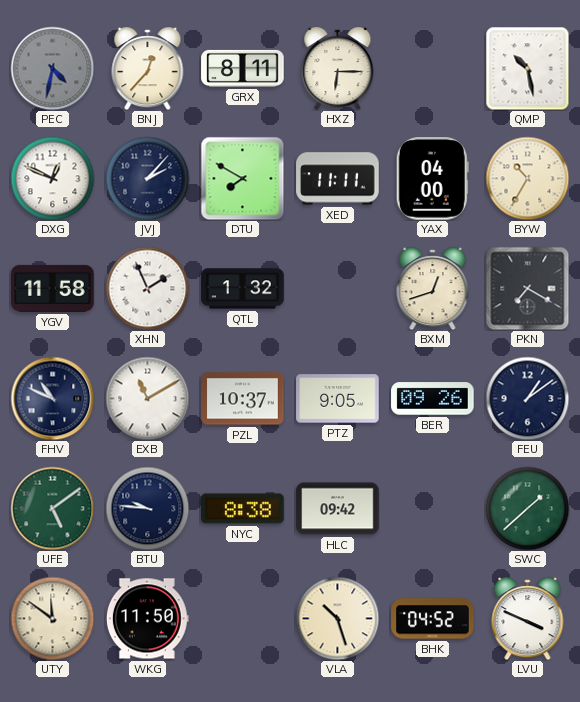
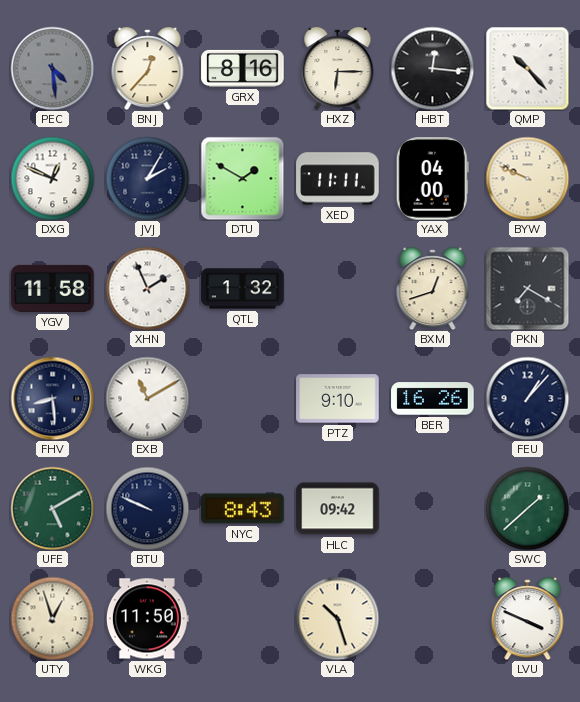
PEC: 4:32 -> 4:29 (52, 68)
GRX: 8:11 -> 8:16 (243, 68)
HBT: none -> 12:16 (432, 68)
QMP: 10:28 -> 10:23 (527, 68)
JVJ: 2:07 -> 2:05 (147, 178)
DTU: 7:50 -> 1:50 (242, 178)
BYW: 10:35 -> 9:49 (527, 178)
FHV: 10:49 -> 8:29 (52, 398)
PZL: 10:37 -> none (243, 399)
PTZ: 9:05 -> 9:10 (338, 399)
BER: 09:26 -> 16:26 (433, 399)
FEU: 1:09 -> 1:07 (527, 398)
UFE: 5:09 -> 5:10 (52, 508)
BTU: 9:46 -> 9:49 (147, 508)
NYC: 8:38 -> 8:43 (243, 509)
UTY: 11:51 -> 12:57 (52, 618)
BHK: 04:52 -> none (433, 619)
